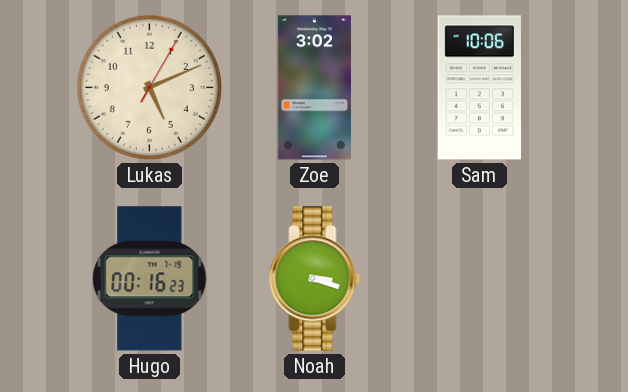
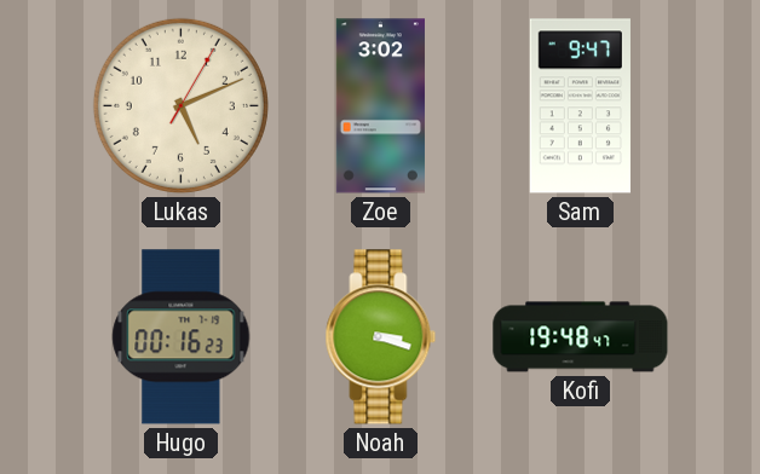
Sam: 10:06 -> 9:47 (580, 106)
Kofi: none -> 19:48 (581, 337)
